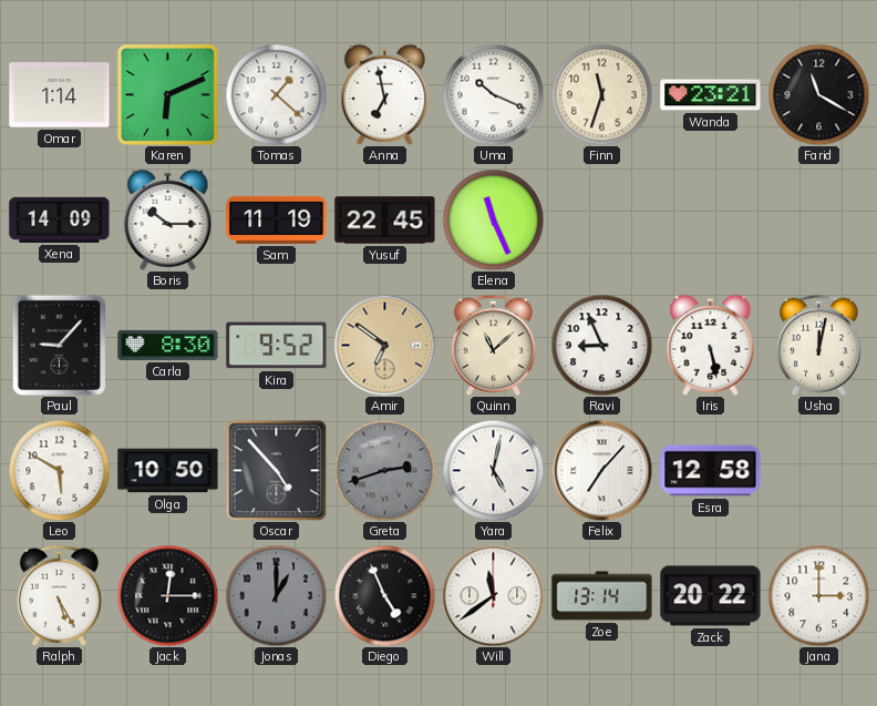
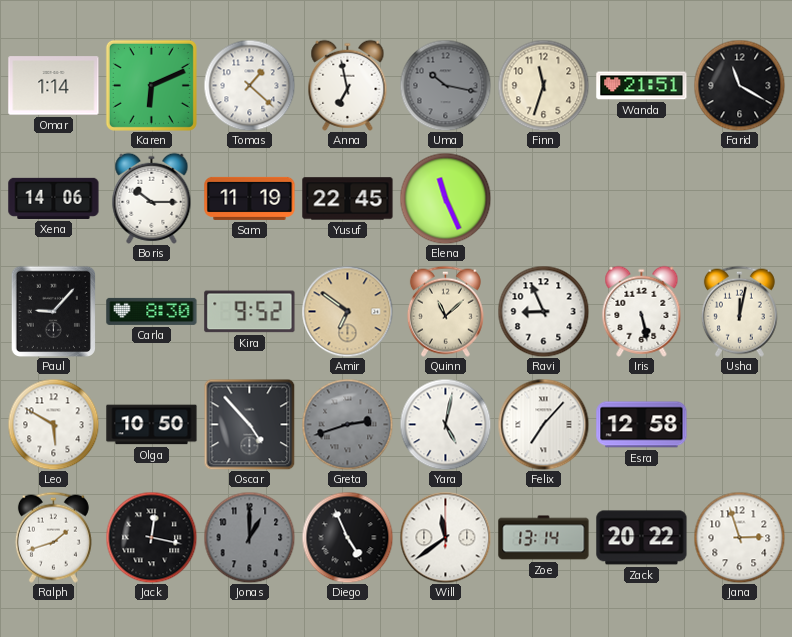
Uma: 10:19 -> 10:17 (445, 85)
Uma dial: white -> grey (445, 85)
Wanda: 23:21 -> 21:51 (642, 86)
Xena: 14:09 -> 14:06 (54, 198)
Ralph: 5:25 -> 1:42 (53, 537)
Jack: 12:15 -> 12:17 (151, 537)
Jana: 3:00 -> 2:57 (739, 537)
